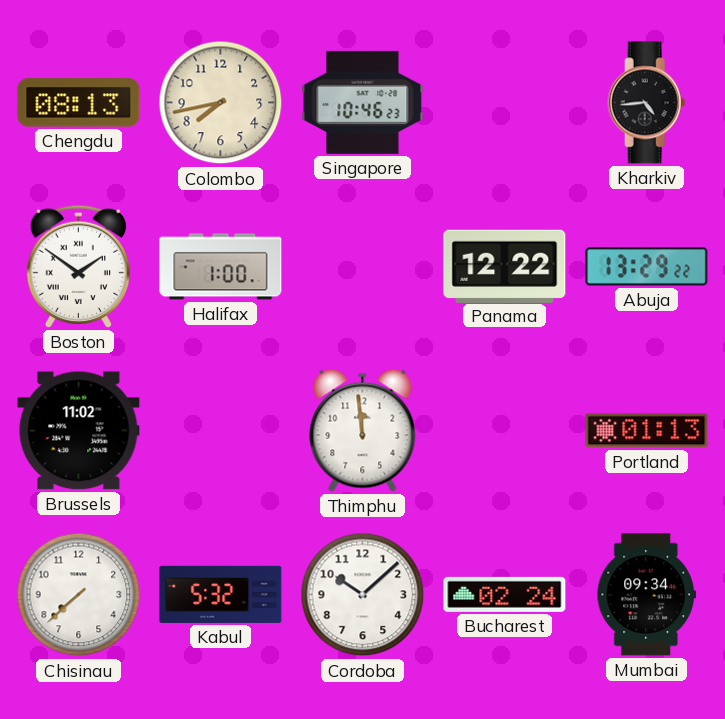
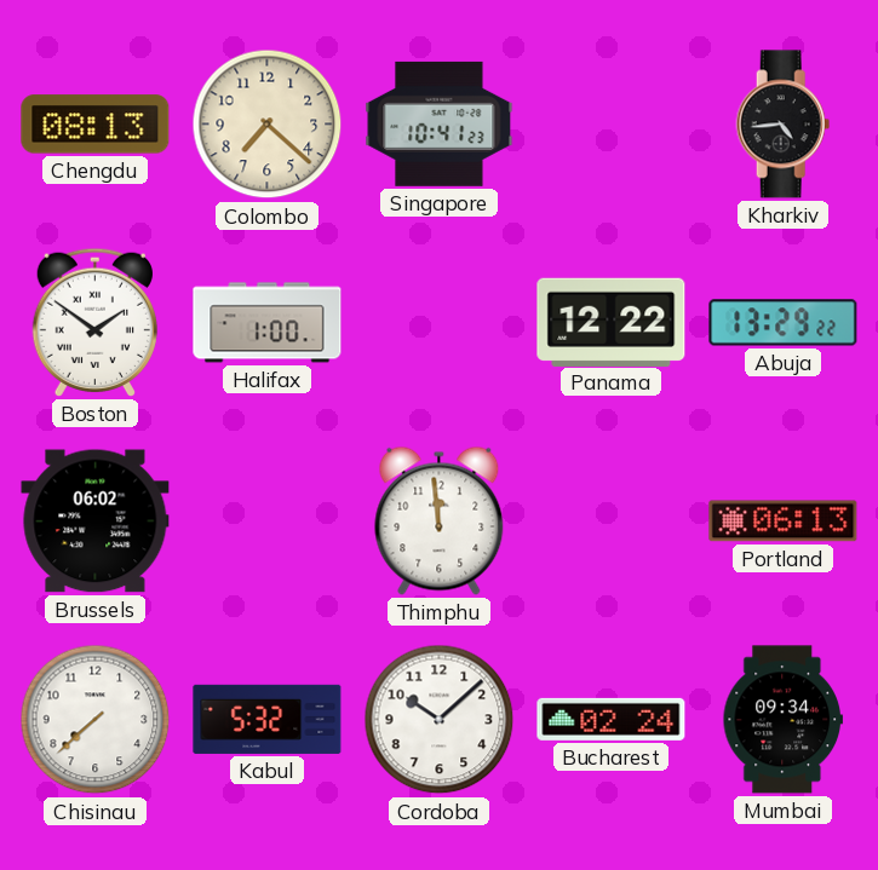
Colombo: 7:43 -> 7:22 (268, 125)
Singapore: 10:46 -> 10:41 (440, 123)
Brussels: 11:02 -> 06:02 (96, 522)
Portland: 01:13 -> 06:13 (784, 522)
